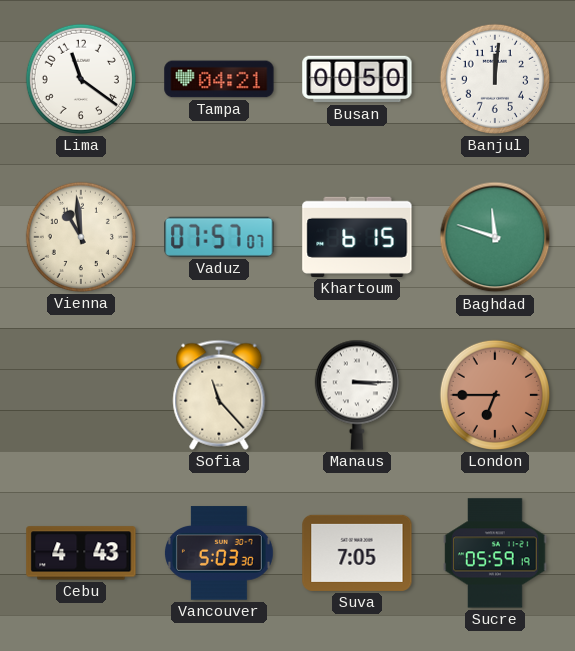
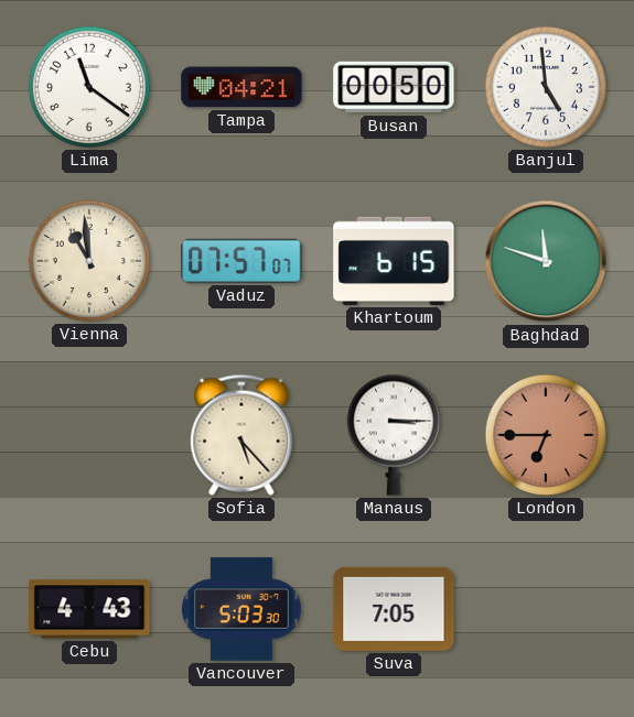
Banjul: 12:01 -> 4:59 (546, 87)
Sofia: 11:23 -> 5:23 (241, 435)
Sucre: 05:59 -> none (495, 553)
